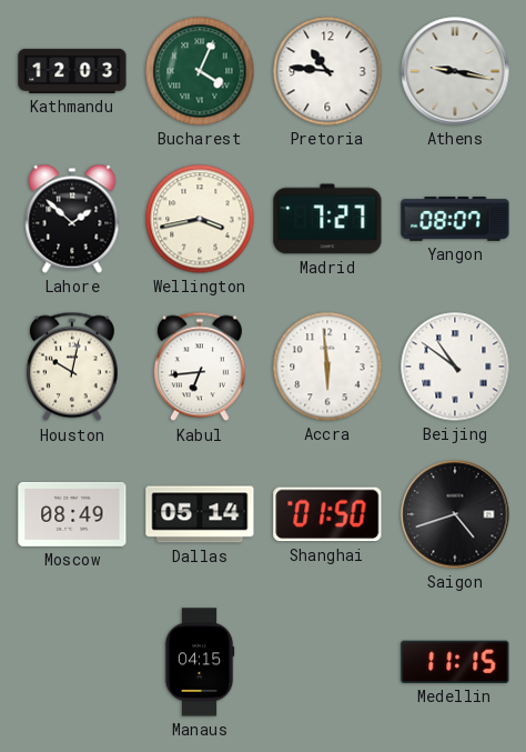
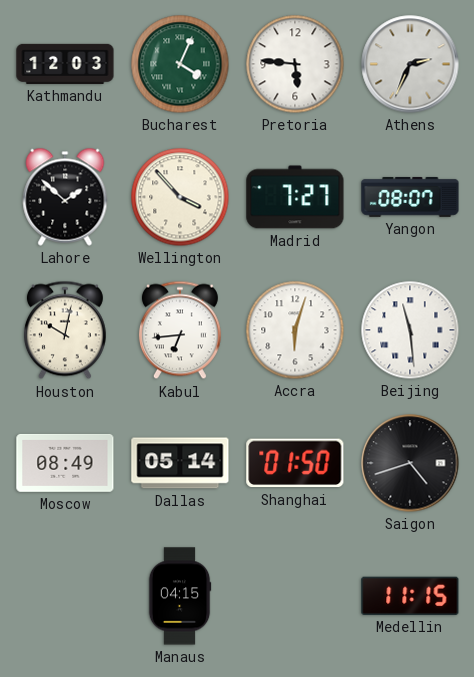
Pretoria: 10:46 -> 5:46 (295, 64)
Athens: 9:17 -> 2:34 (410, 64)
Wellington: 3:43 -> 3:53 (180, 197)
Accra: 5:59 -> 6:03 (295, 330)
Beijing: 10:51 -> 11:29 (410, 330)
